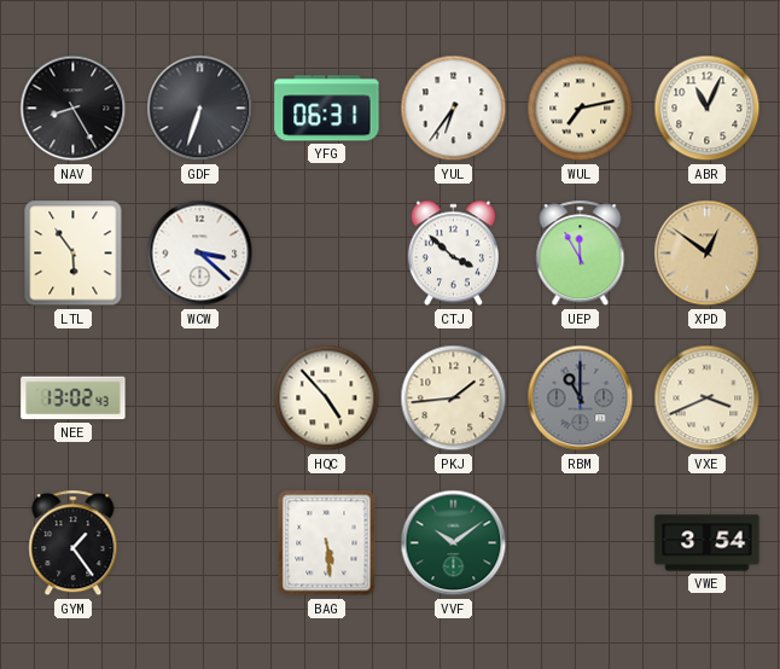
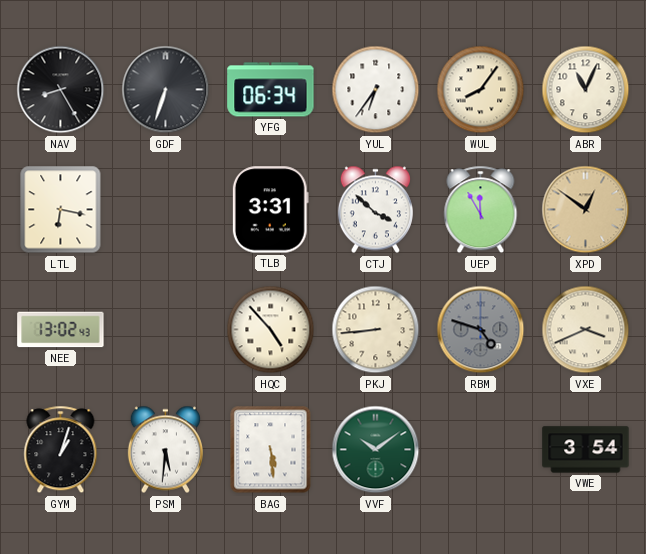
YFG: 06:31 -> 06:34 (271, 90)
WUL: 7:13 -> 8:06 (481, 90)
LTL: 5:54 -> 6:17 (61, 210)
WCW: 3:22 -> none (200, 254)
TLB: none -> 3:31 (270, 210)
PKJ: 1:44 -> 8:44 (376, 330)
RBM: 11:00 -> 4:48 (481, 330)
GYM: 1:24 -> 1:03 (61, 450)
PSM: none -> 5:31 (165, 450)
